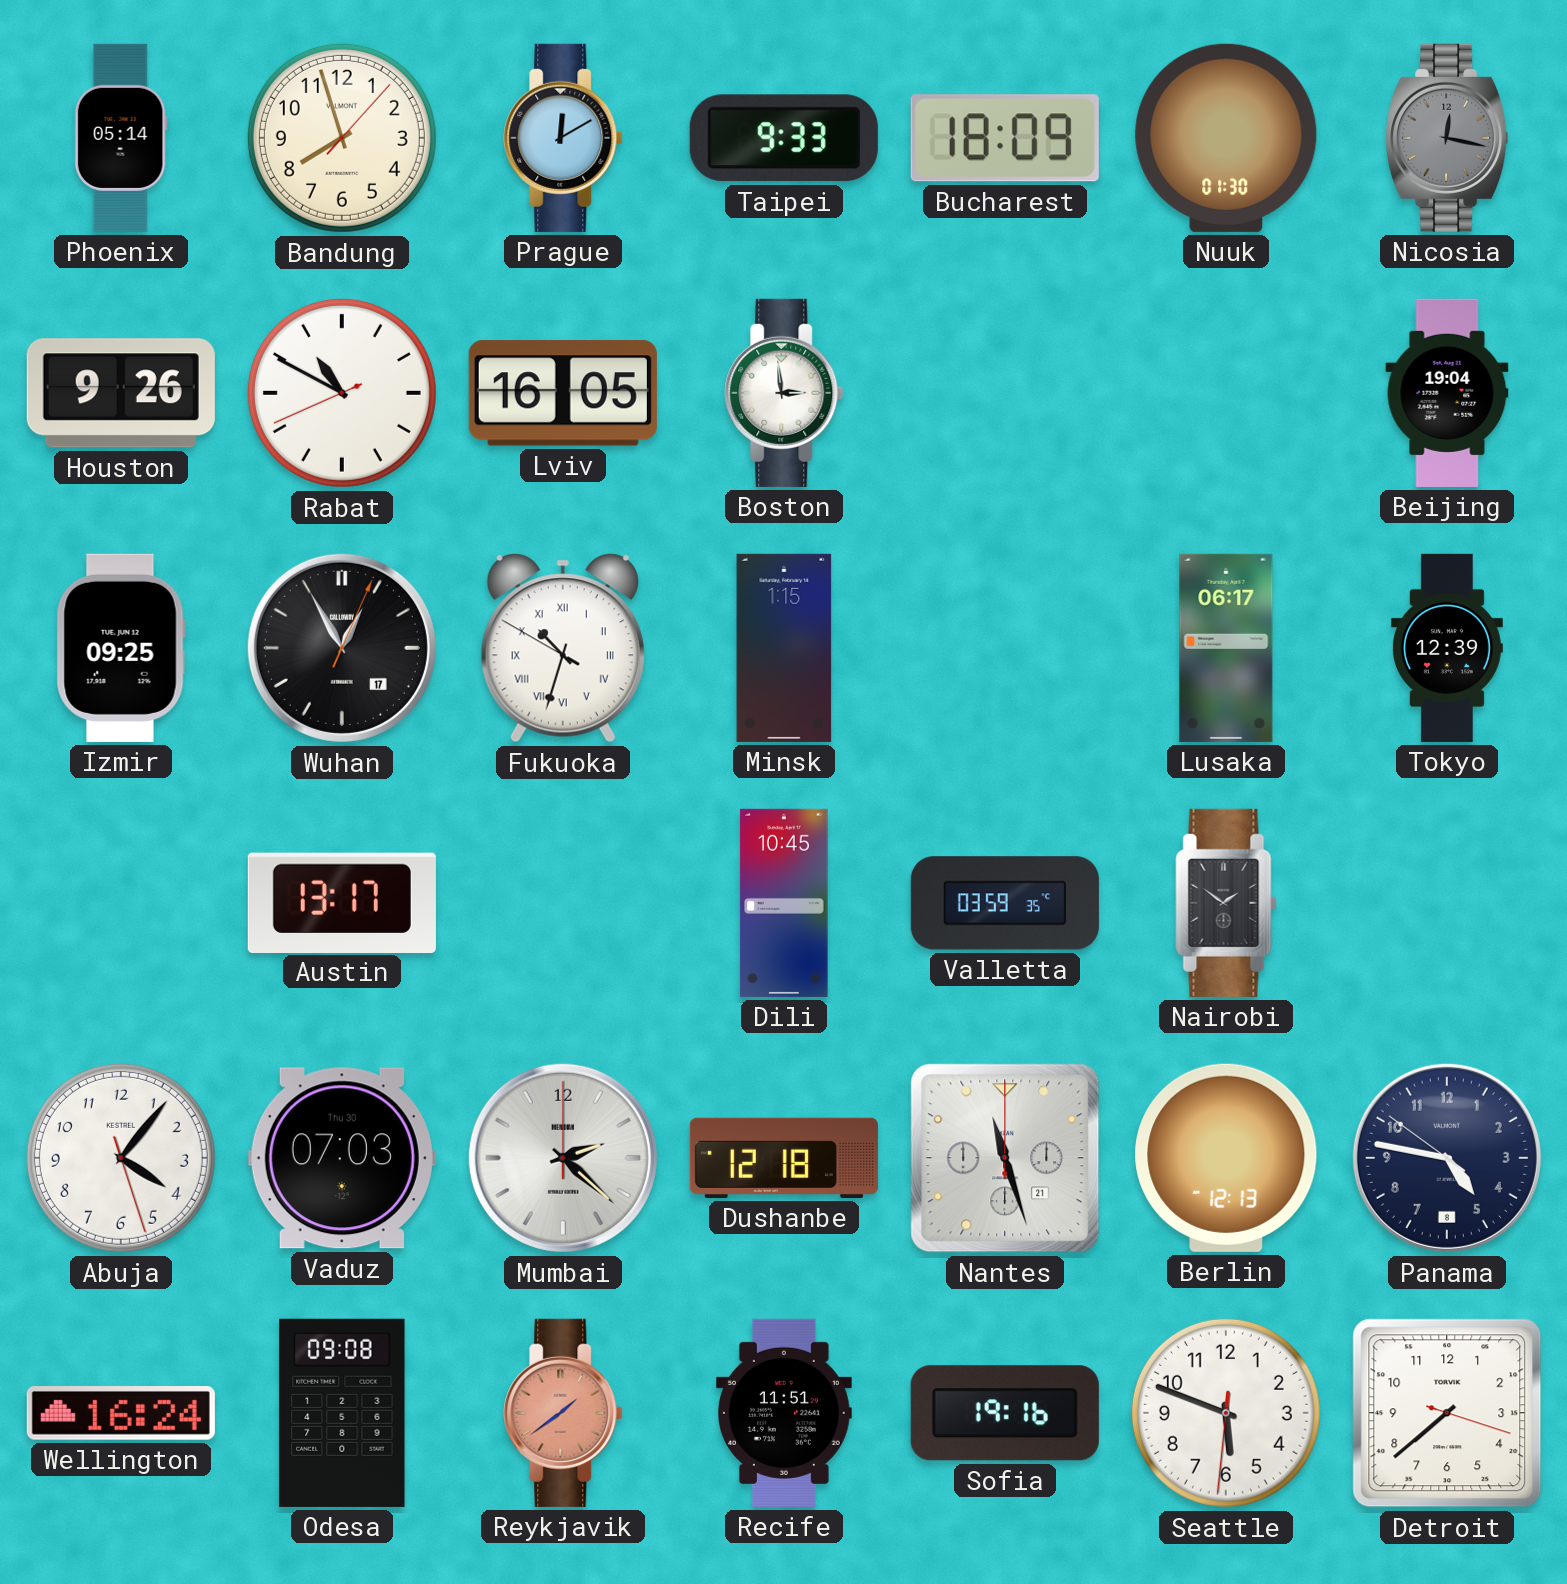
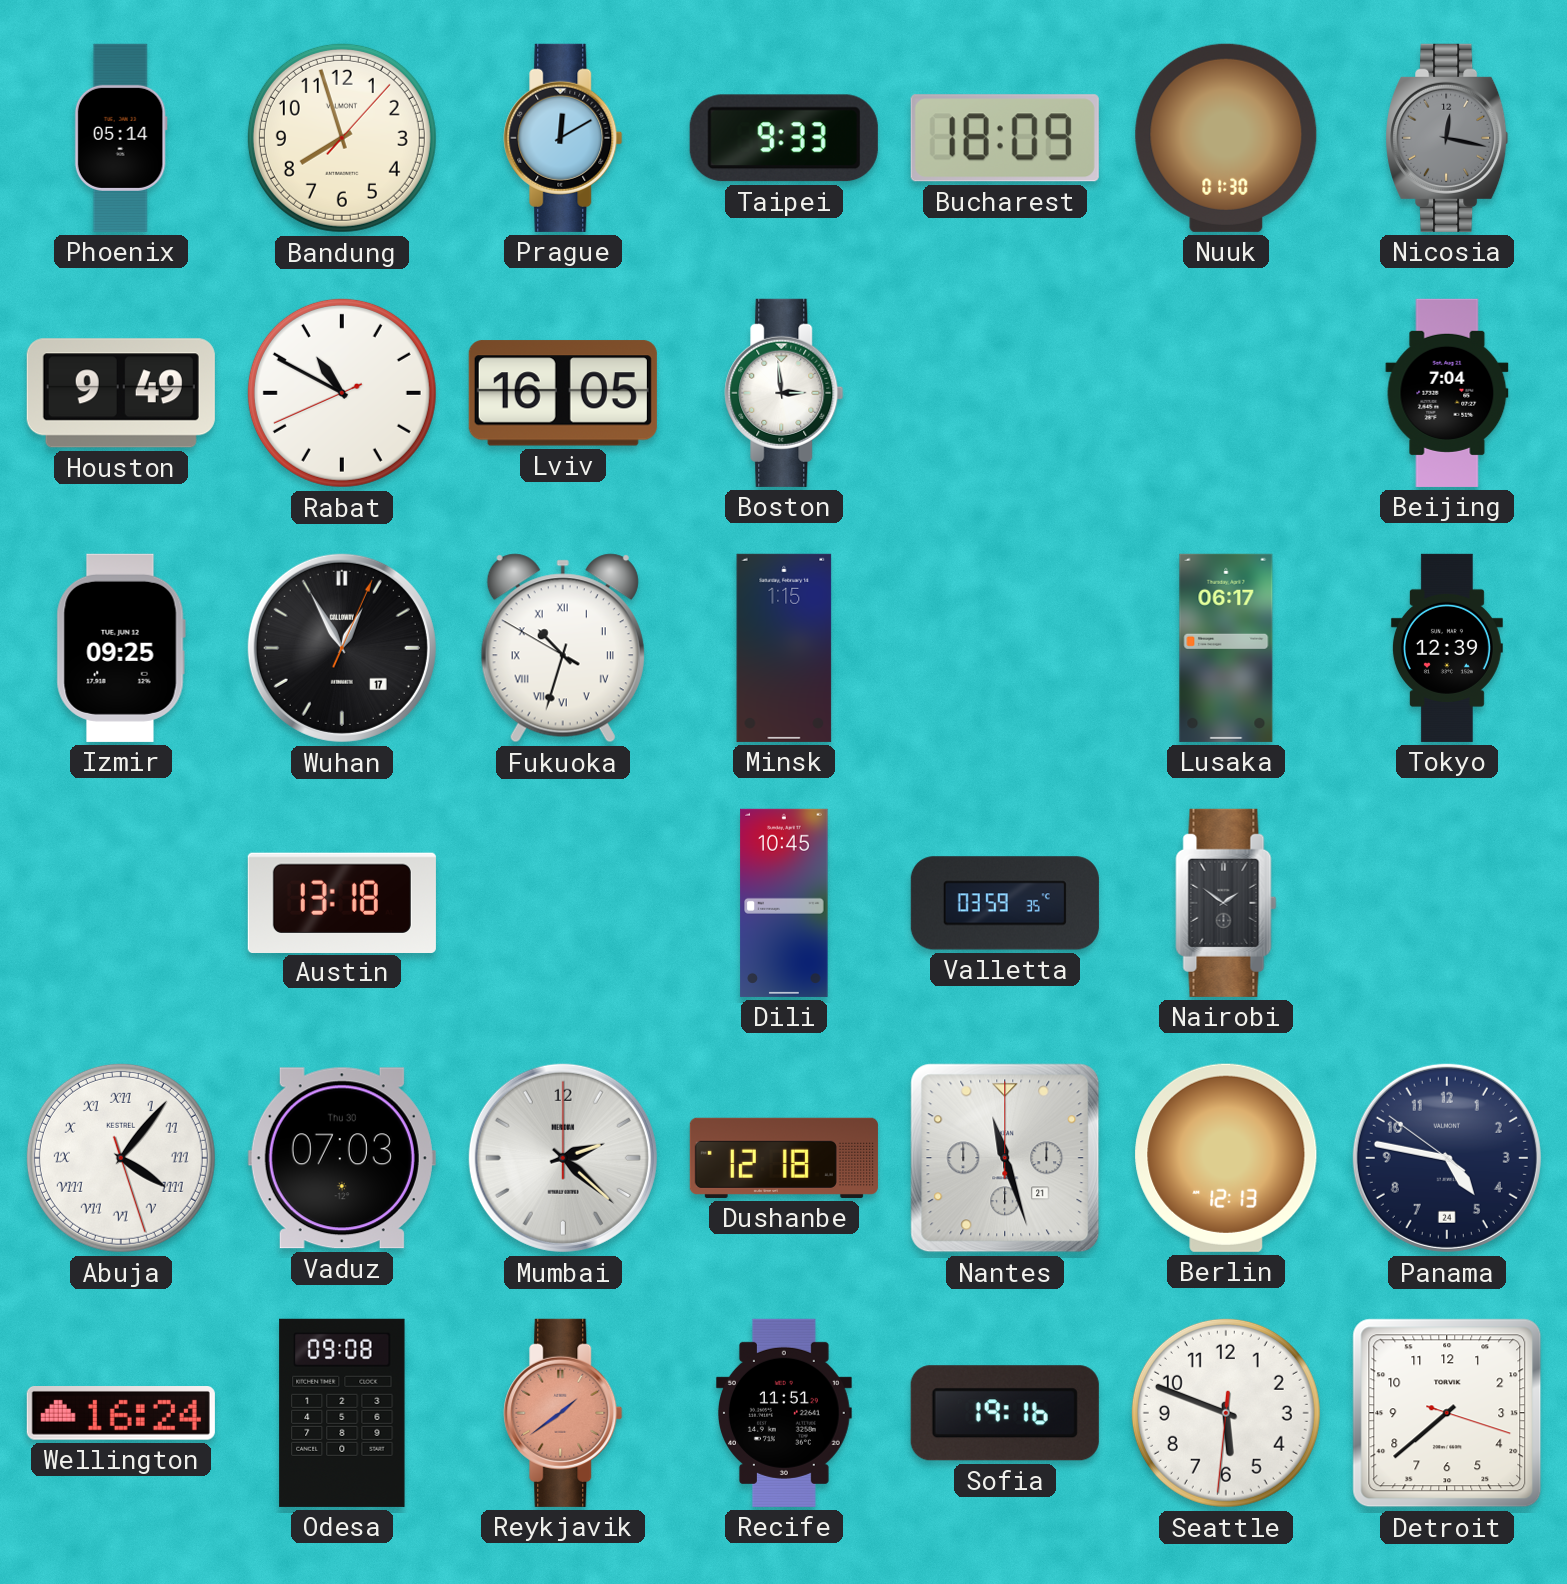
Houston: 9:26 -> 9:49 (121, 393)
Beijing: 19:04 -> 7:04 (1447, 393)
Austin: 13:17 -> 13:18 (342, 902)
Abuja numerals: Arabic -> Roman (121, 1158)
Panama date: 8 -> 24 (1447, 1158)
